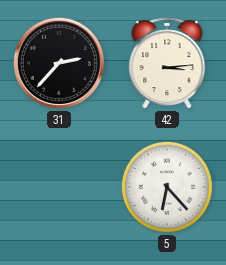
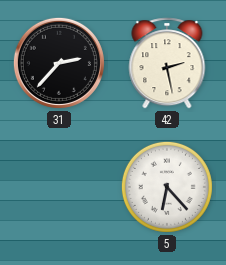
42: 3:14 -> 2:28 (167, 63)
